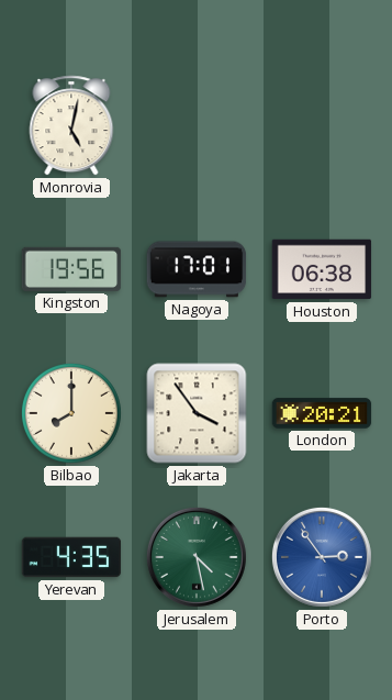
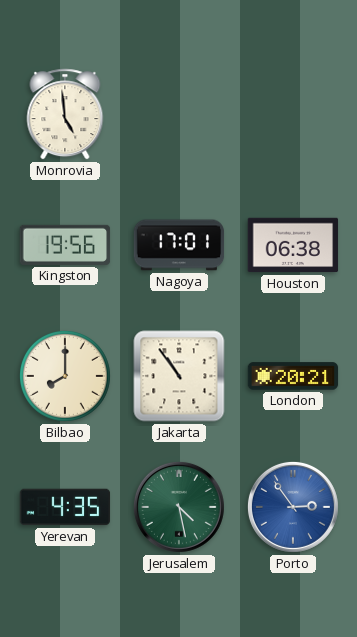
Monrovia: 5:02 -> 4:59 (65, 114)
Jakarta: 3:54 -> 10:54 (179, 376)
